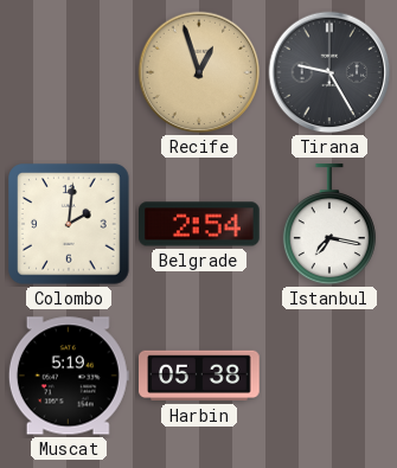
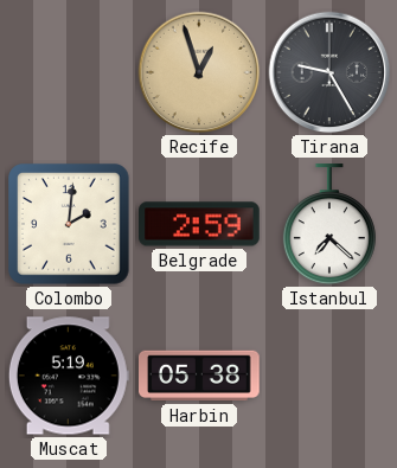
Belgrade: 2:54 -> 2:59 (200, 224)
Istanbul: 7:17 -> 7:22 (329, 225)
